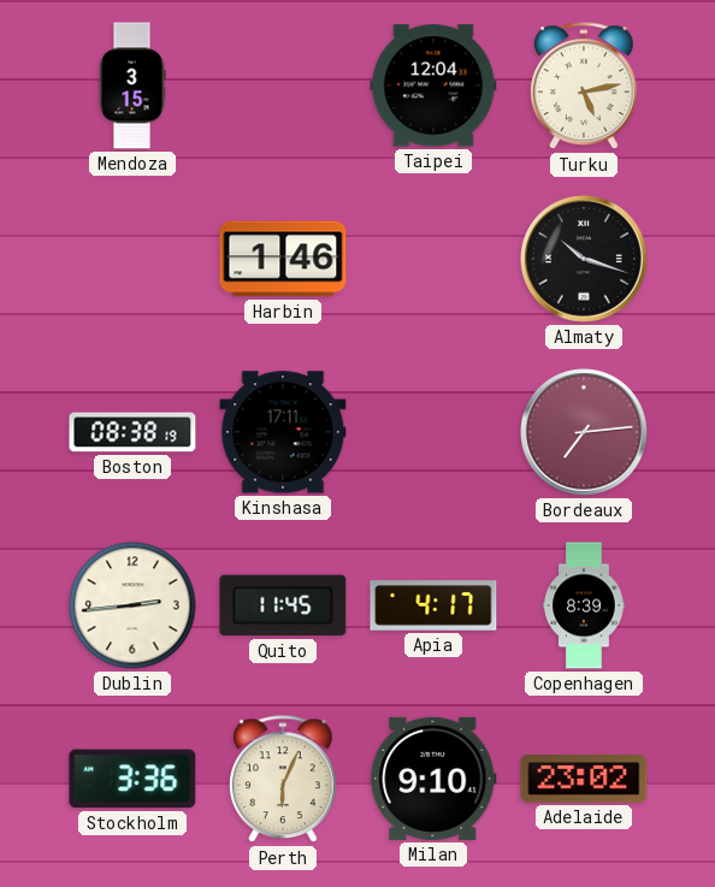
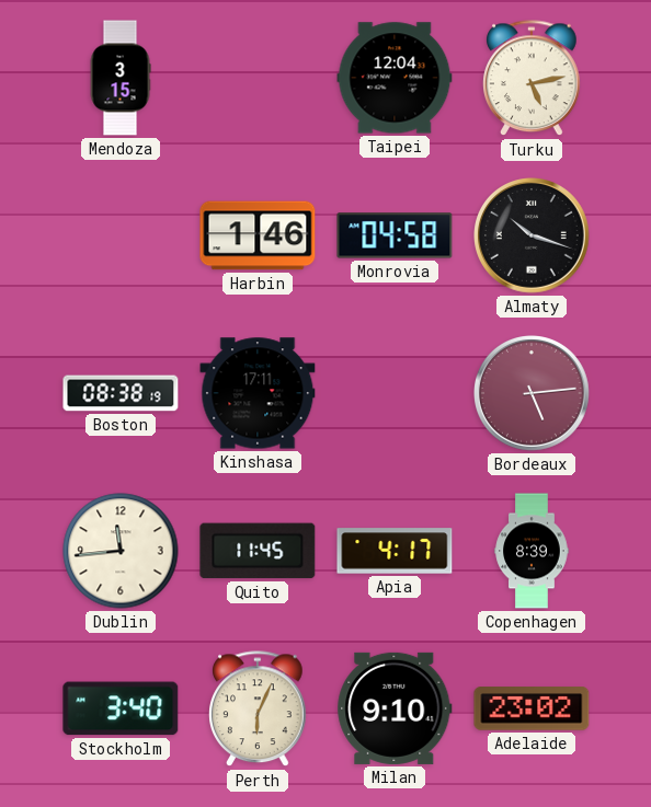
Monrovia: none -> 04:58 (395, 235)
Bordeaux: 7:14 -> 5:14 (533, 394)
Dublin: 2:44 -> 11:44 (121, 551)
Stockholm: 3:36 -> 3:40 (121, 708)
